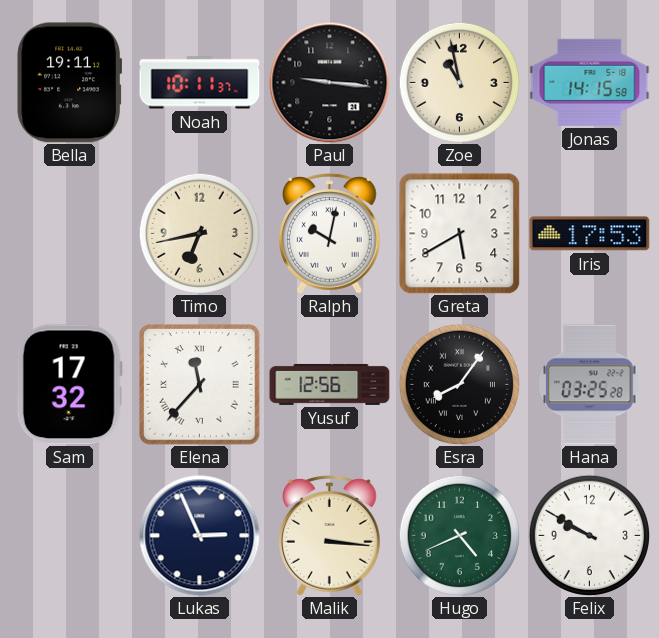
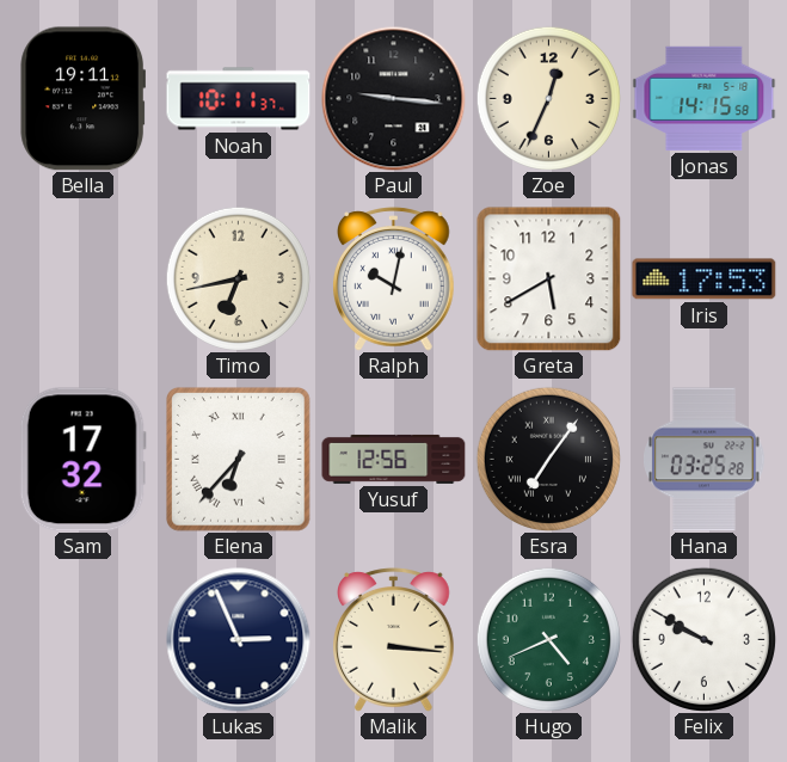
Zoe: 10:58 -> 12:34 (548, 98)
Elena: 11:37 -> 6:37 (239, 460)
Esra: 8:06 -> 7:06 (548, 459)
